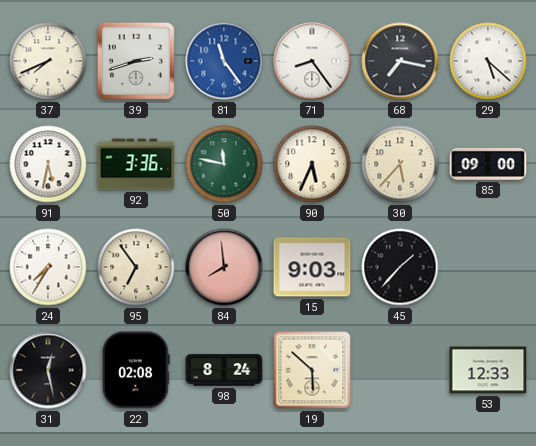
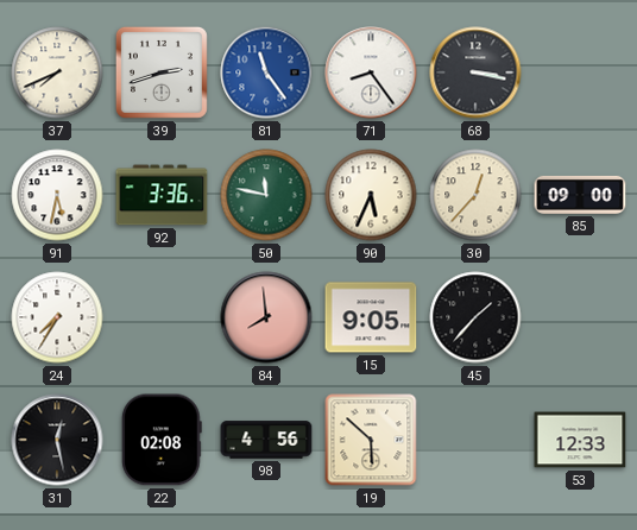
68: 7:17 -> 3:17 (475, 72)
29: 5:22 -> none (488, 61)
30: 5:37 -> 12:37 (475, 195)
95: 6:54 -> none (136, 267)
15: 9:03 -> 9:05 (371, 317)
98: 8:24 -> 4:56 (266, 440)
